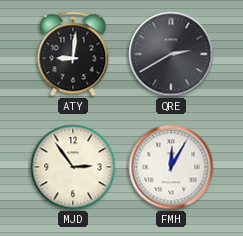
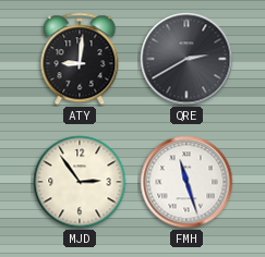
FMH: 12:05 -> 11:27 (186, 182)
